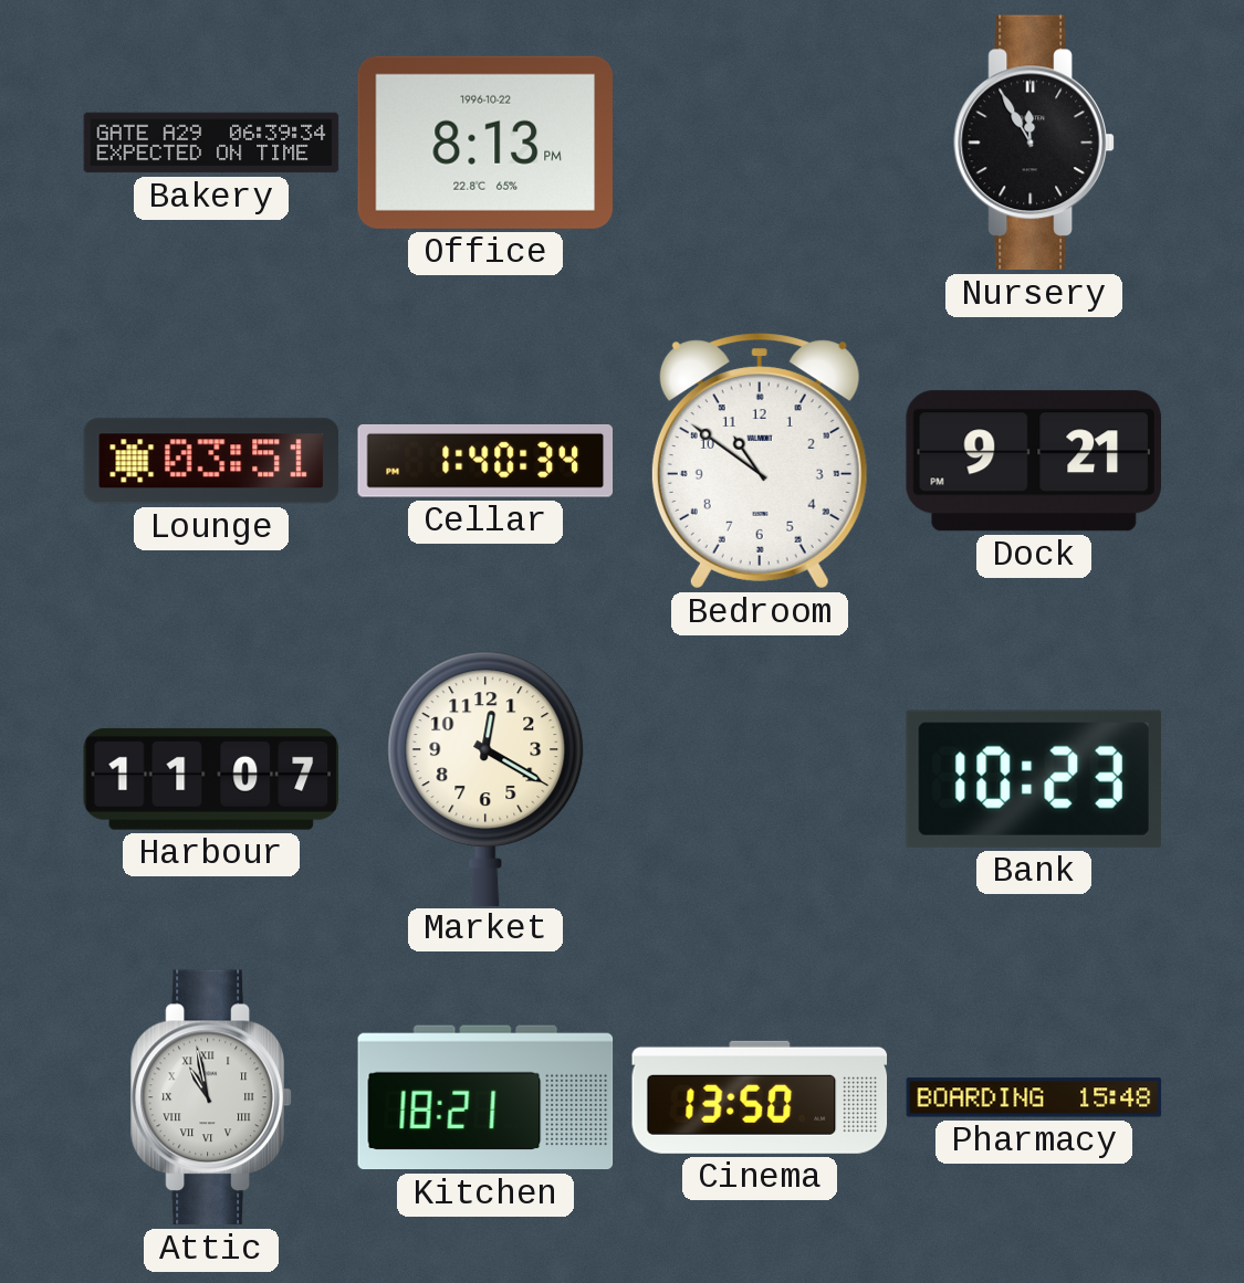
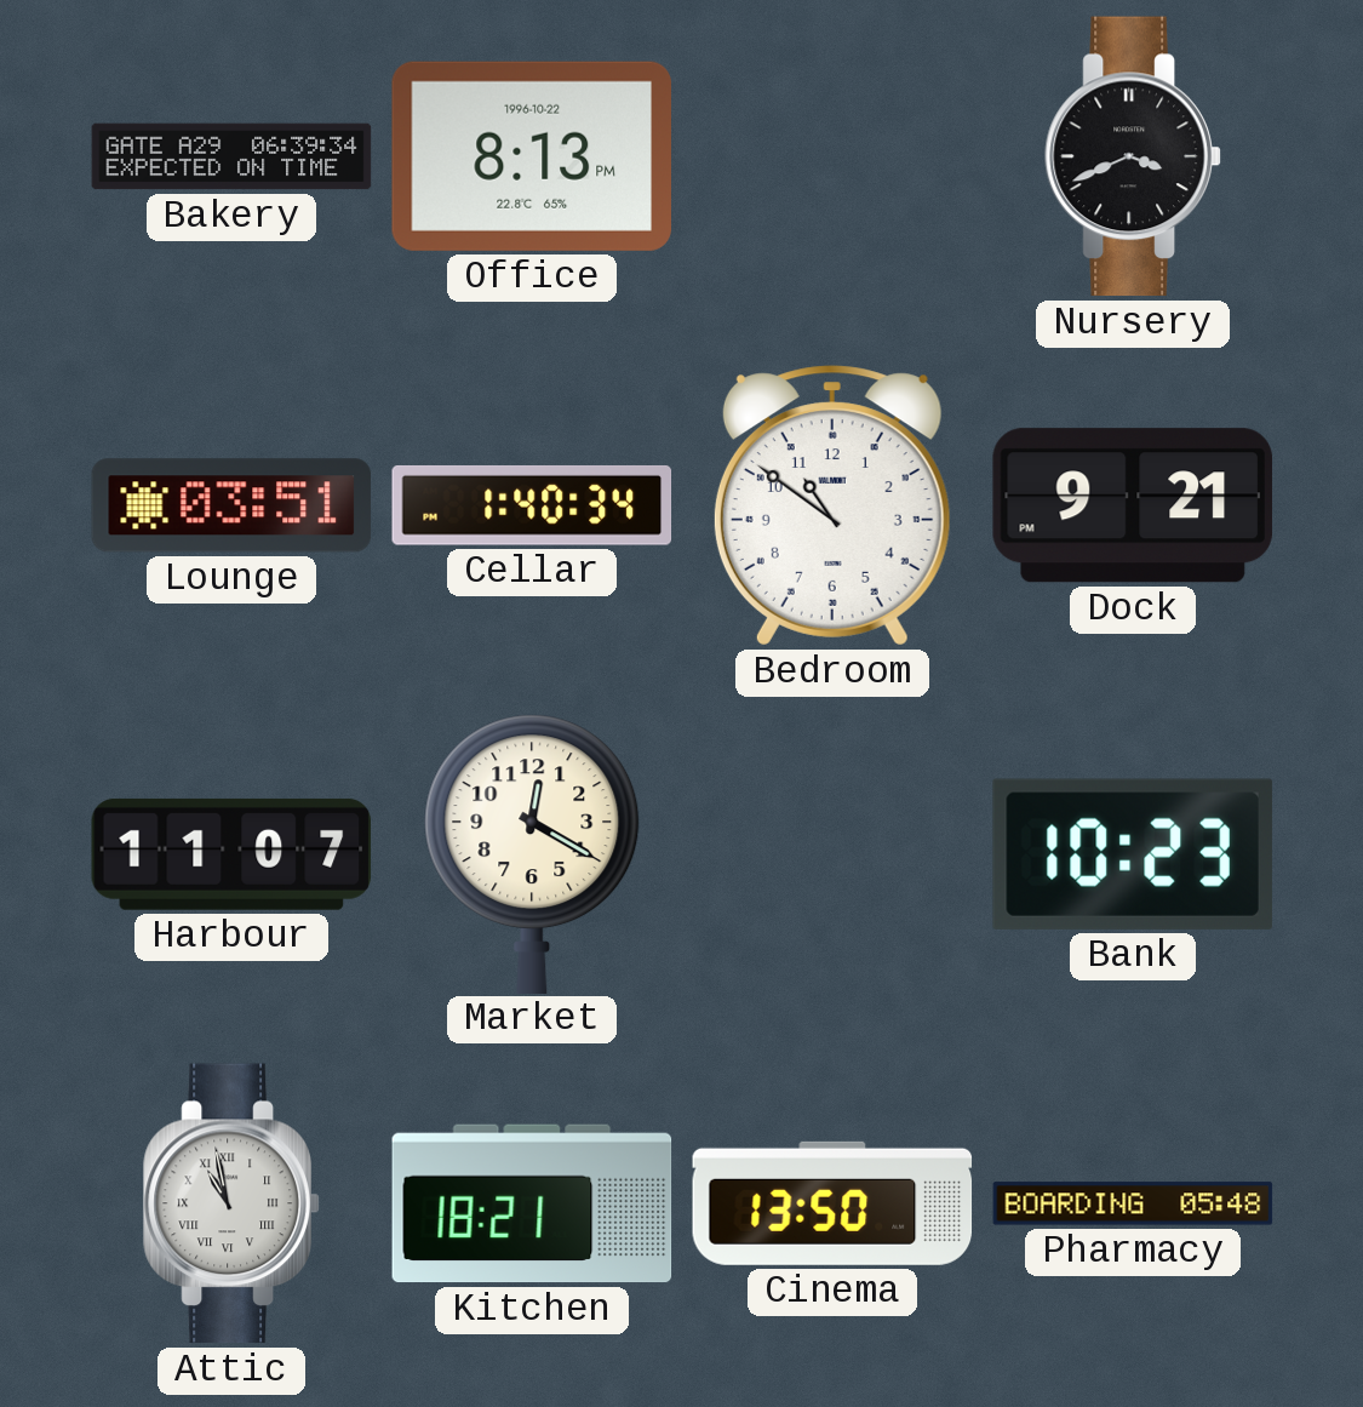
Nursery: 11:55 -> 3:41 (1133, 156)
Pharmacy: 15:48 -> 05:48 (1133, 1203)
